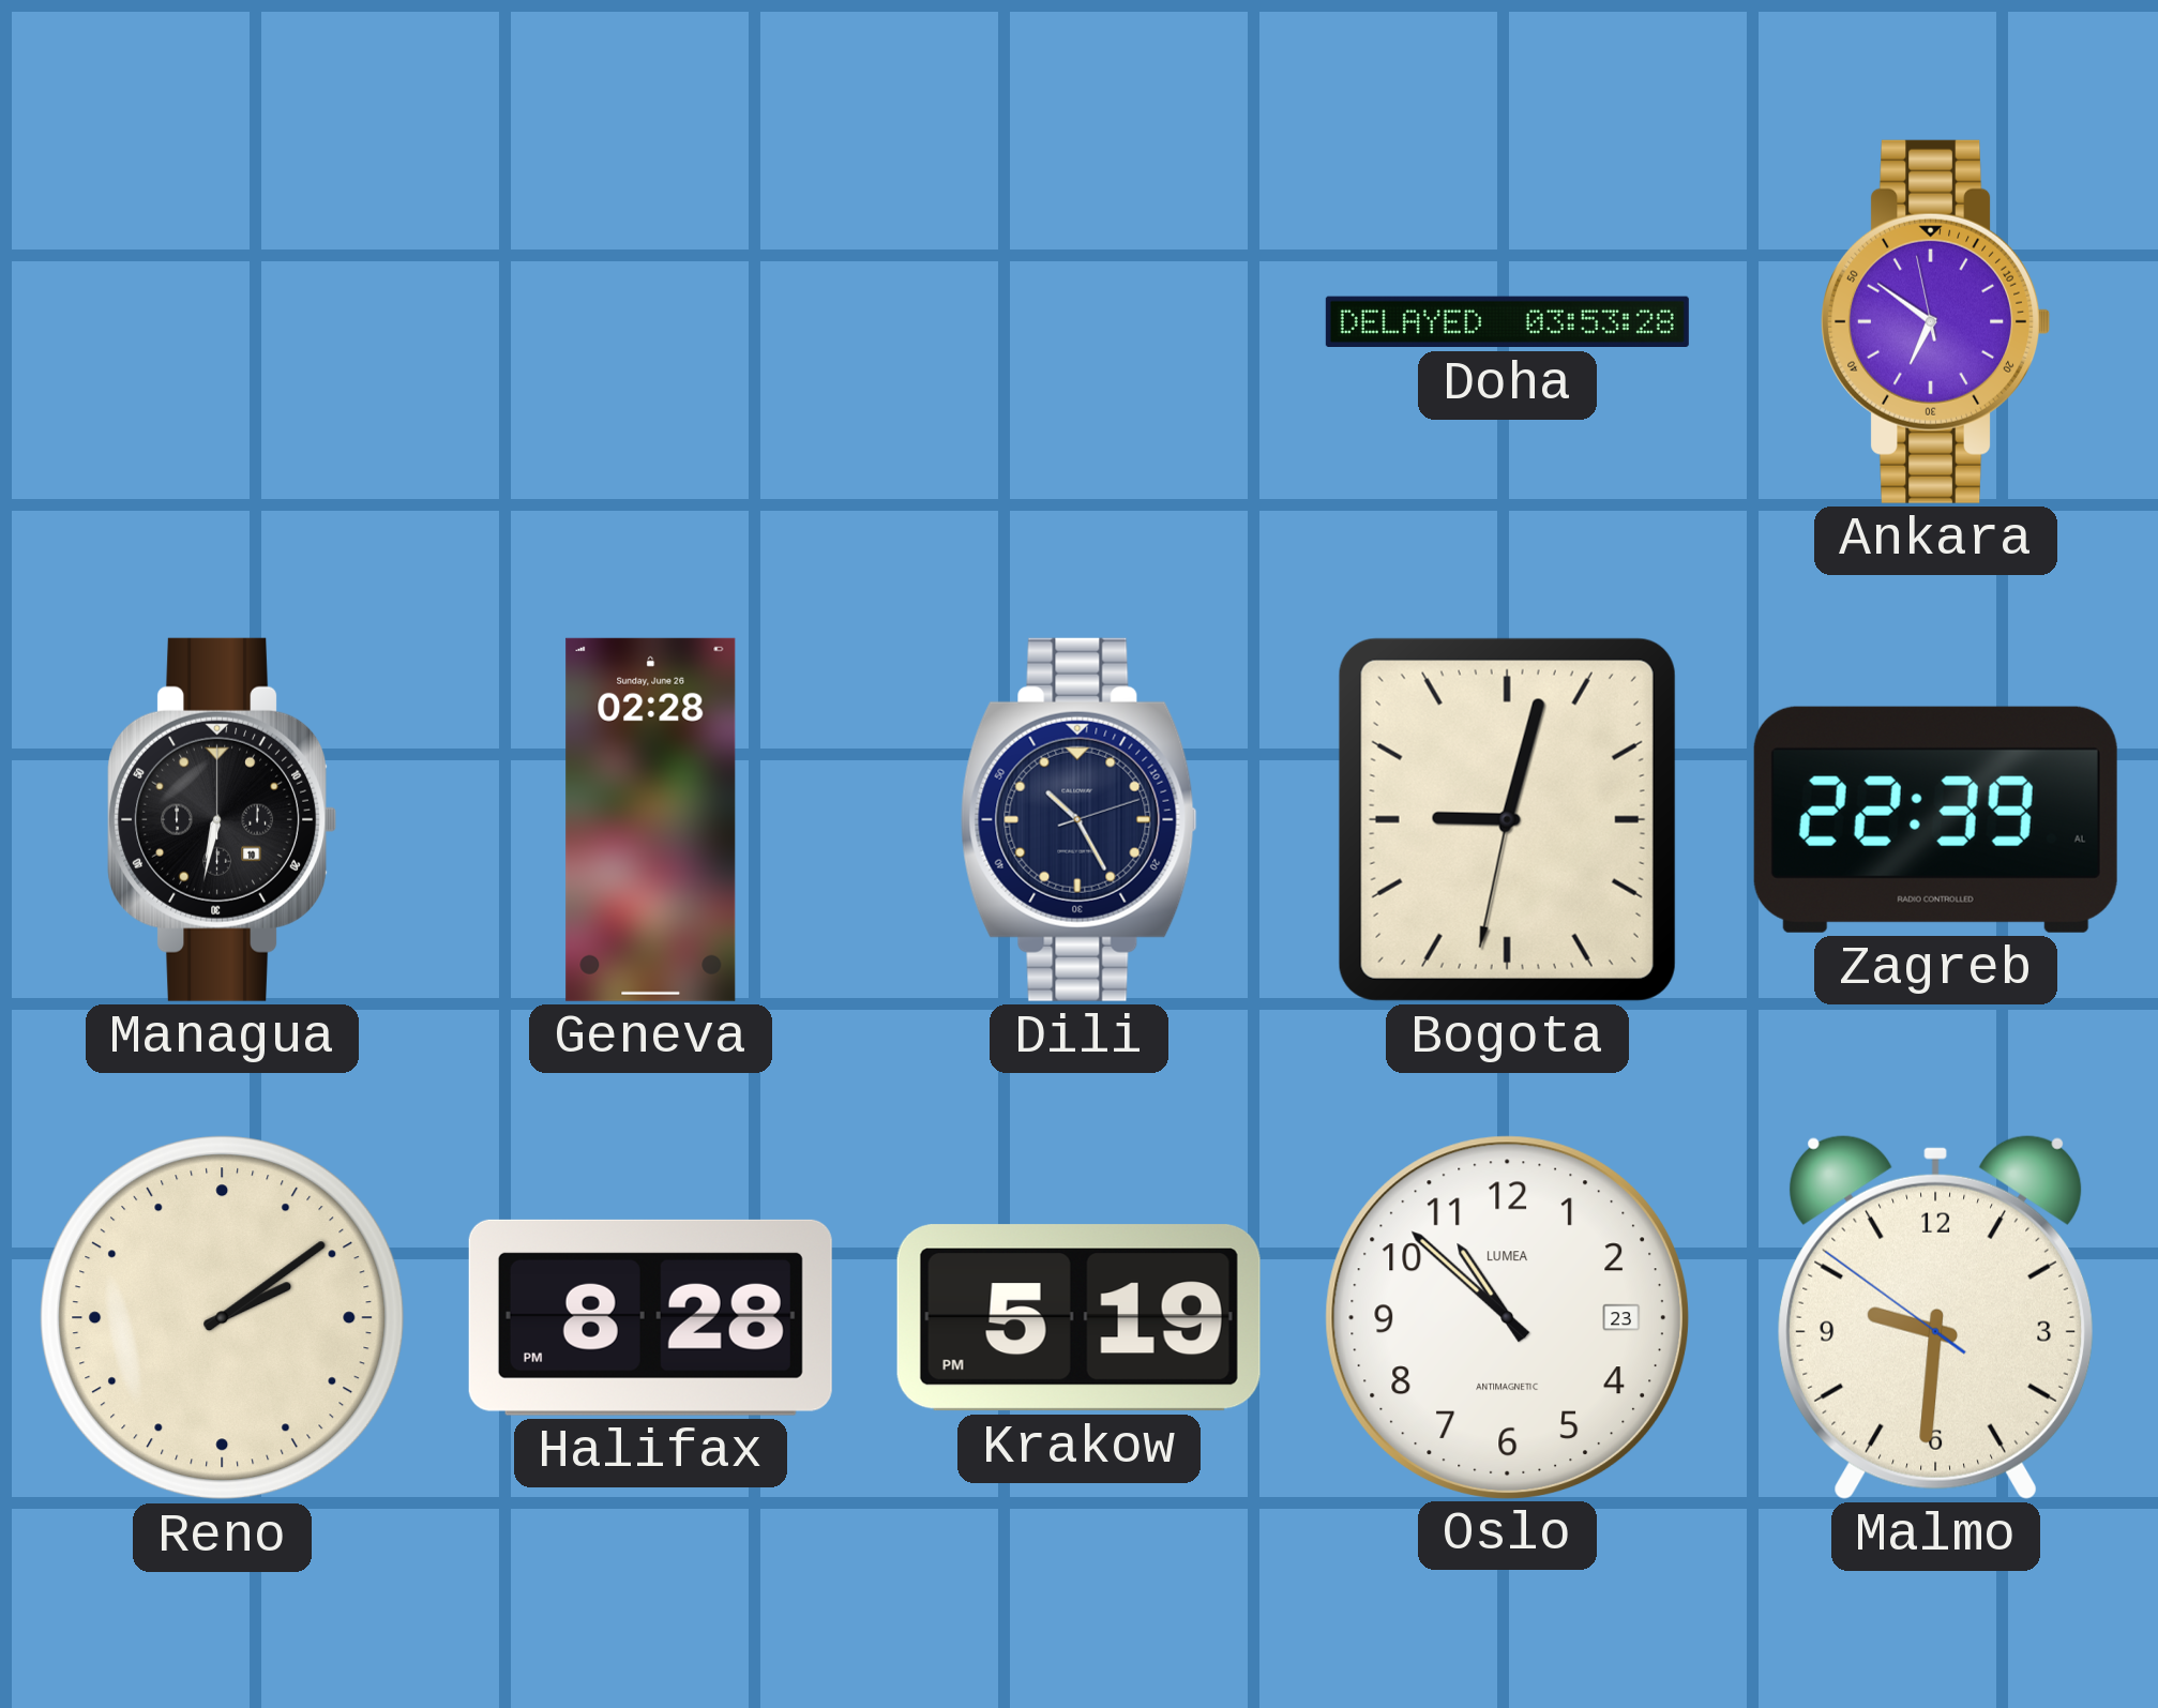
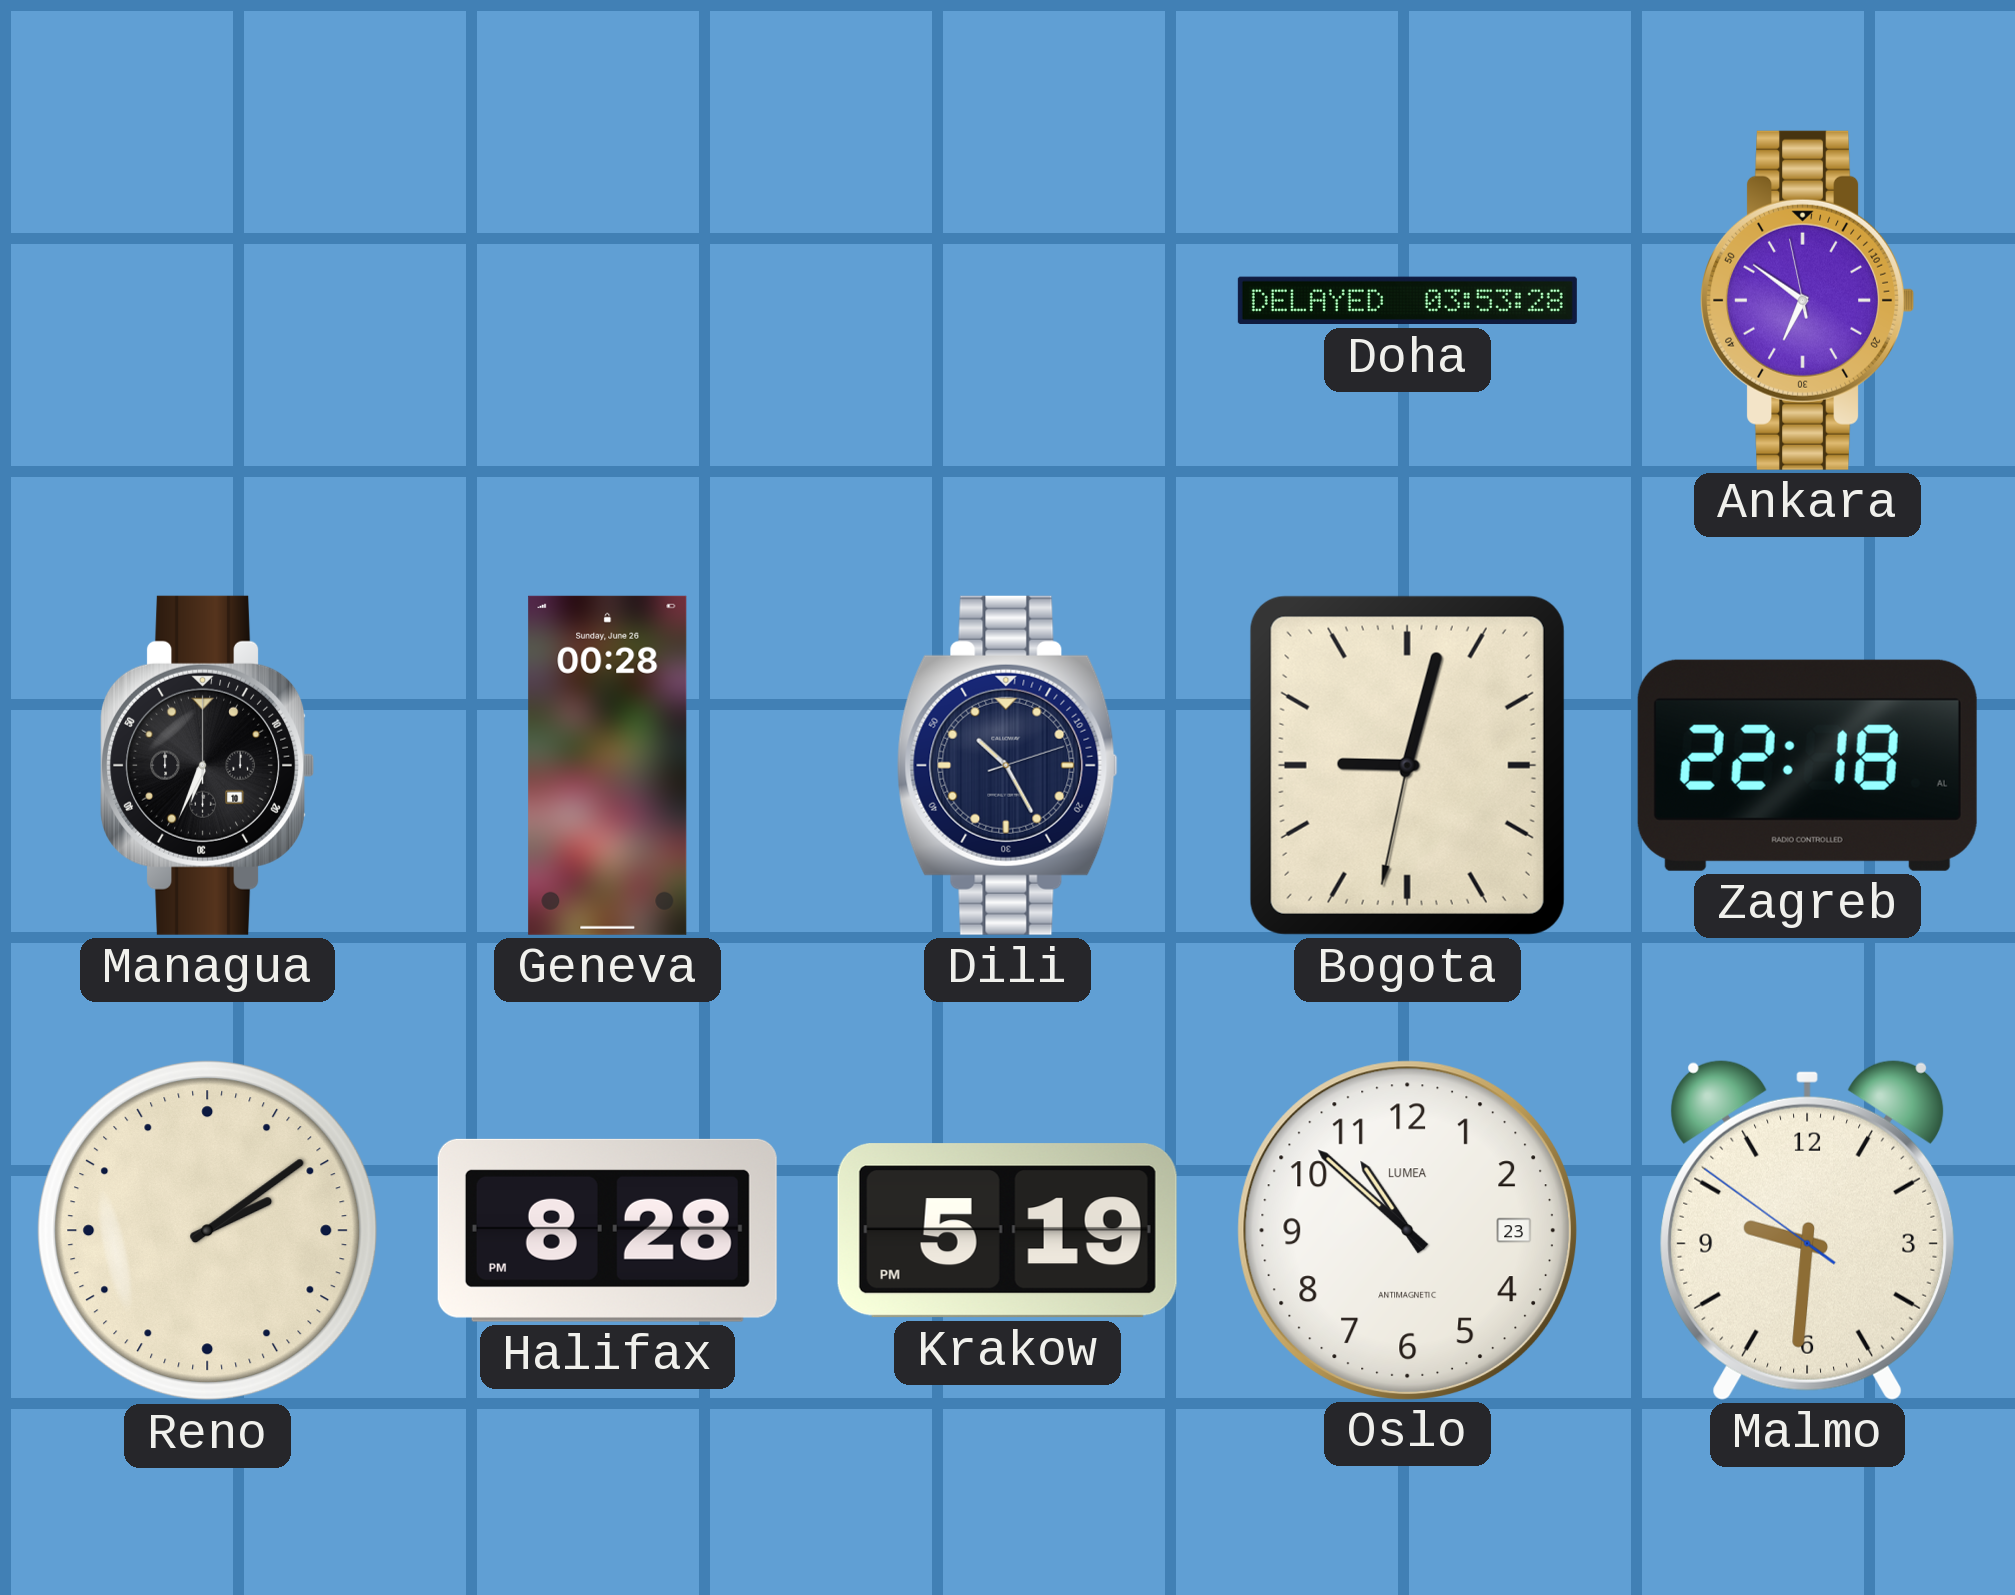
Managua: 6:32 -> 6:34 (208, 765)
Geneva: 02:28 -> 00:28 (608, 765)
Zagreb: 22:39 -> 22:18 (1807, 765)
